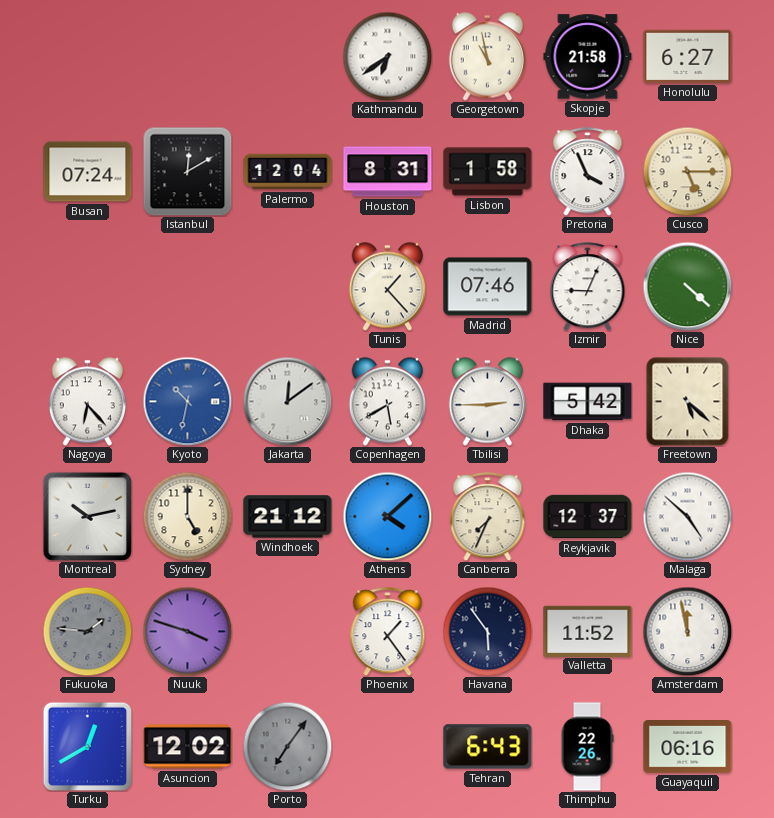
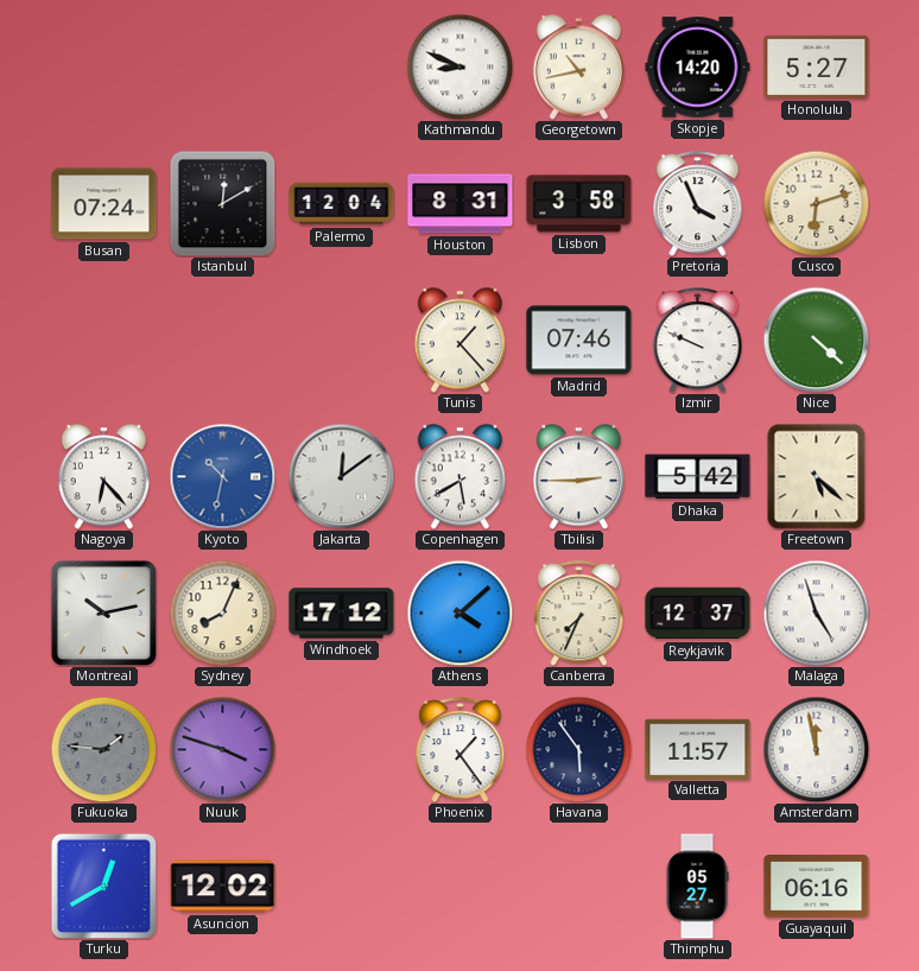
Kathmandu: 6:39 -> 8:49 (459, 66)
Georgetown: 10:58 -> 10:43 (578, 68)
Skopje: 21:58 -> 14:20 (698, 68)
Honolulu: 6:27 -> 5:27 (817, 66)
Lisbon: 1:58 -> 3:58 (579, 204)
Cusco: 5:15 -> 6:12 (816, 203)
Izmir: 9:04 -> 9:49 (698, 341)
Sydney: 5:00 -> 8:04 (222, 613)
Windhoek: 21:12 -> 17:12 (342, 614)
Malaga: 4:52 -> 4:57 (816, 613)
Valletta: 11:52 -> 11:57 (698, 749)
Porto: 7:06 -> none (287, 746)
Tehran: 6:43 -> none (488, 747)
Thimphu: 22:26 -> 05:27 (697, 887)
